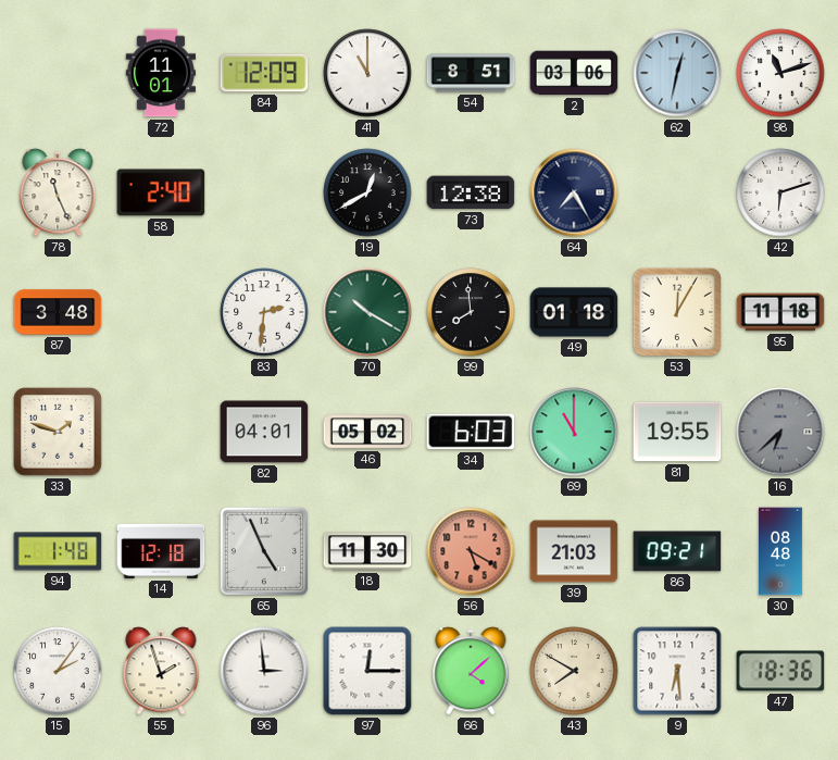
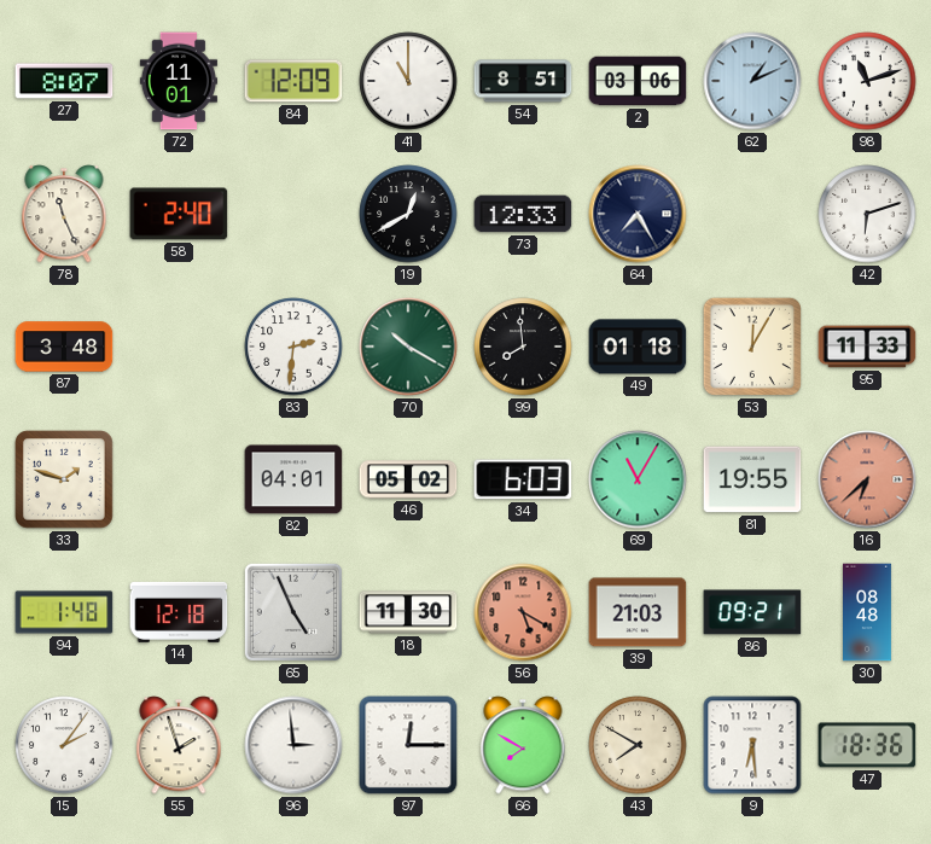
27: none -> 8:07 (64, 81)
62: 12:32 -> 1:11 (752, 81)
73: 12:38 -> 12:33 (523, 214)
95: 11:18 -> 11:33 (867, 347)
69: 11:00 -> 11:05 (638, 479)
16 dial: grey -> salmon (867, 479)
66: 4:08 -> 7:50 (523, 745)
